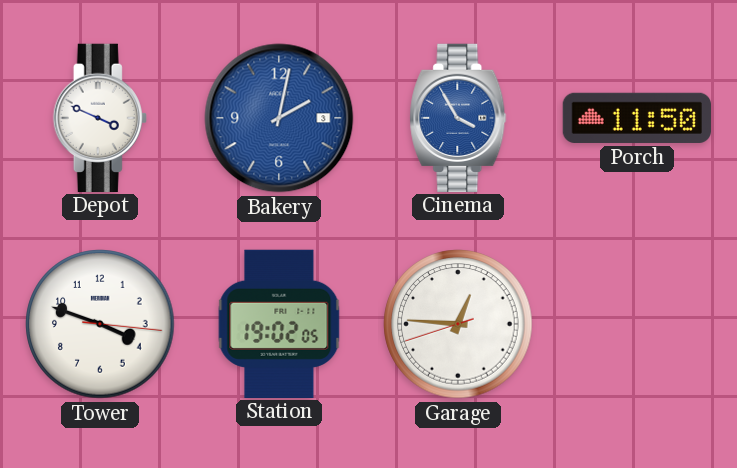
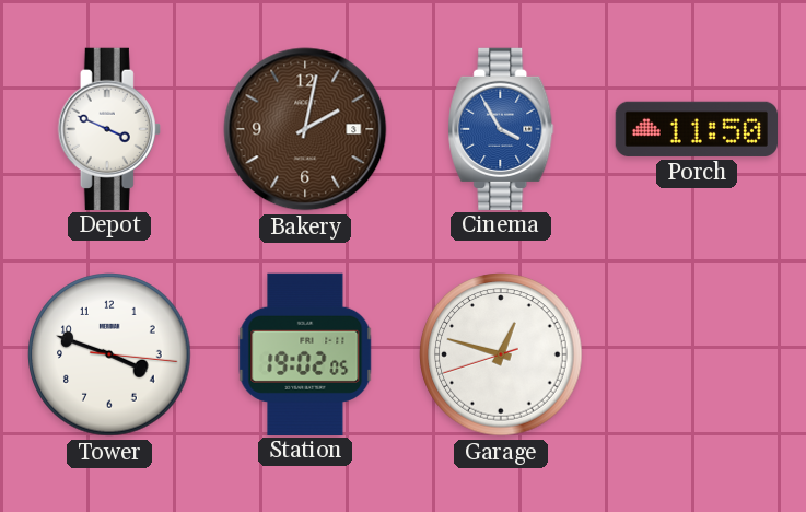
Bakery dial: blue -> brown (305, 129)
Garage: 12:45 -> 12:47 (501, 354)
